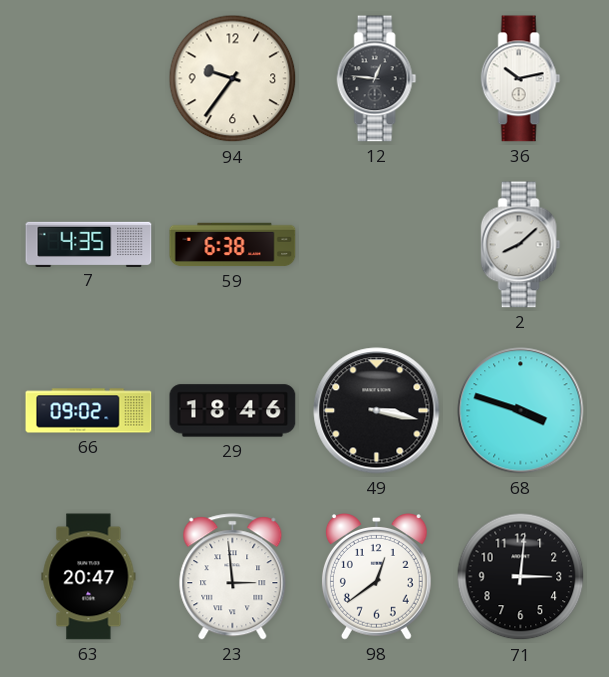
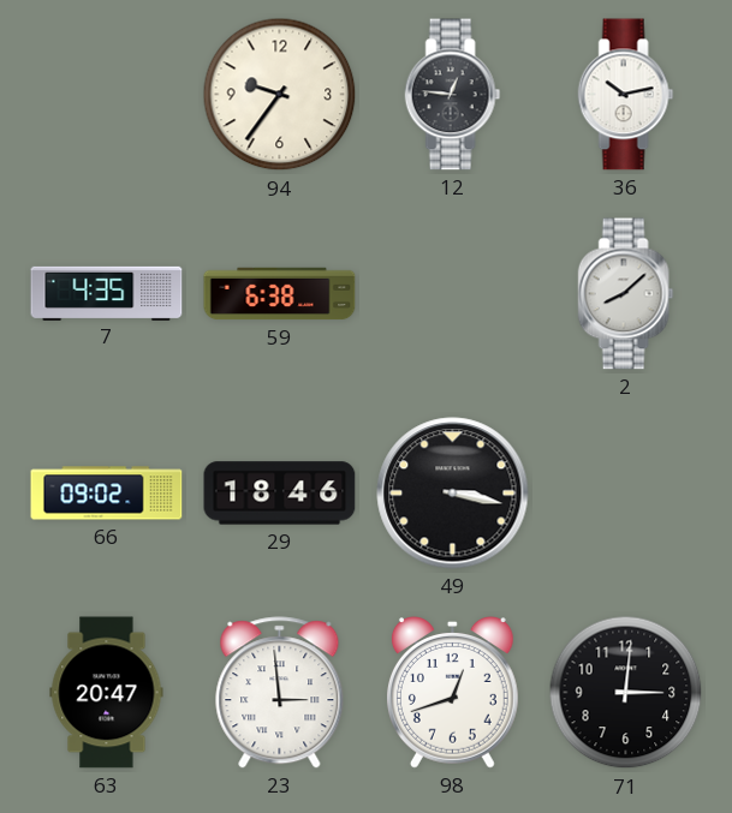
68: 3:48 -> none (521, 411)
98: 12:39 -> 12:42 (452, 693)
